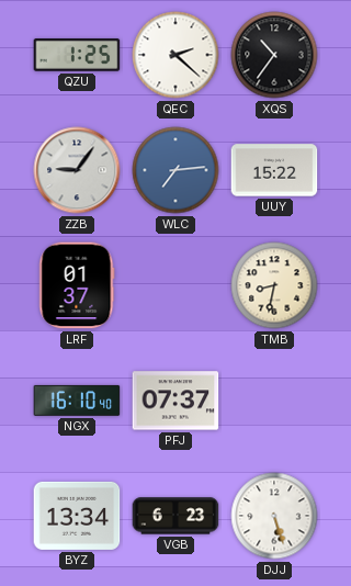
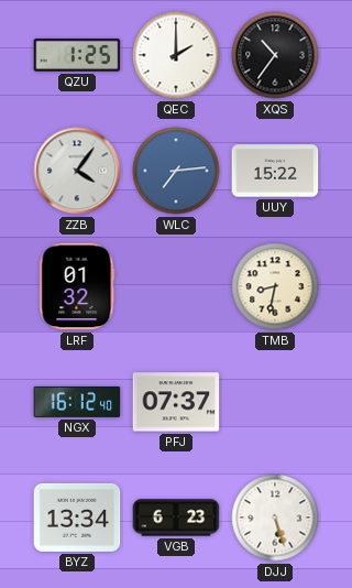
QEC: 2:22 -> 2:00 (176, 55)
ZZB: 9:06 -> 4:06 (77, 171)
LRF: 01:37 -> 01:32 (77, 286)
NGX: 16:10 -> 16:12 (77, 402)
